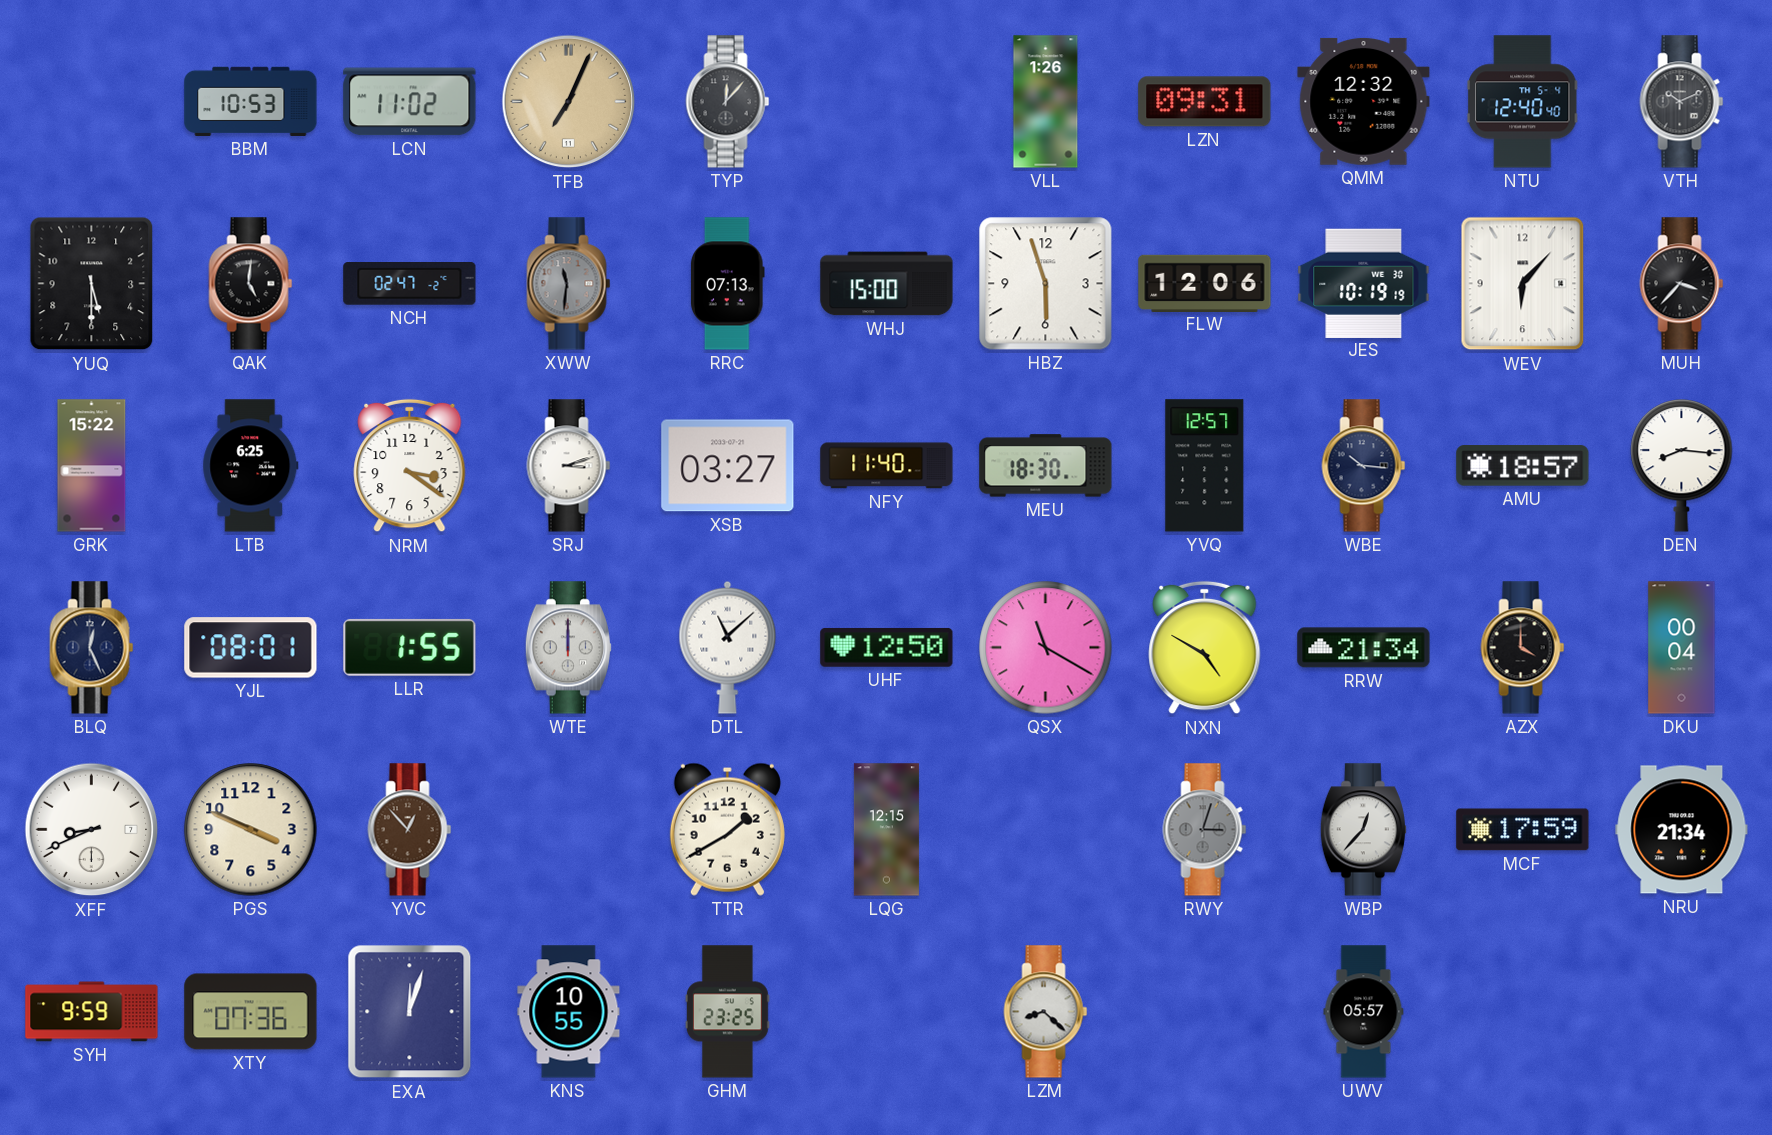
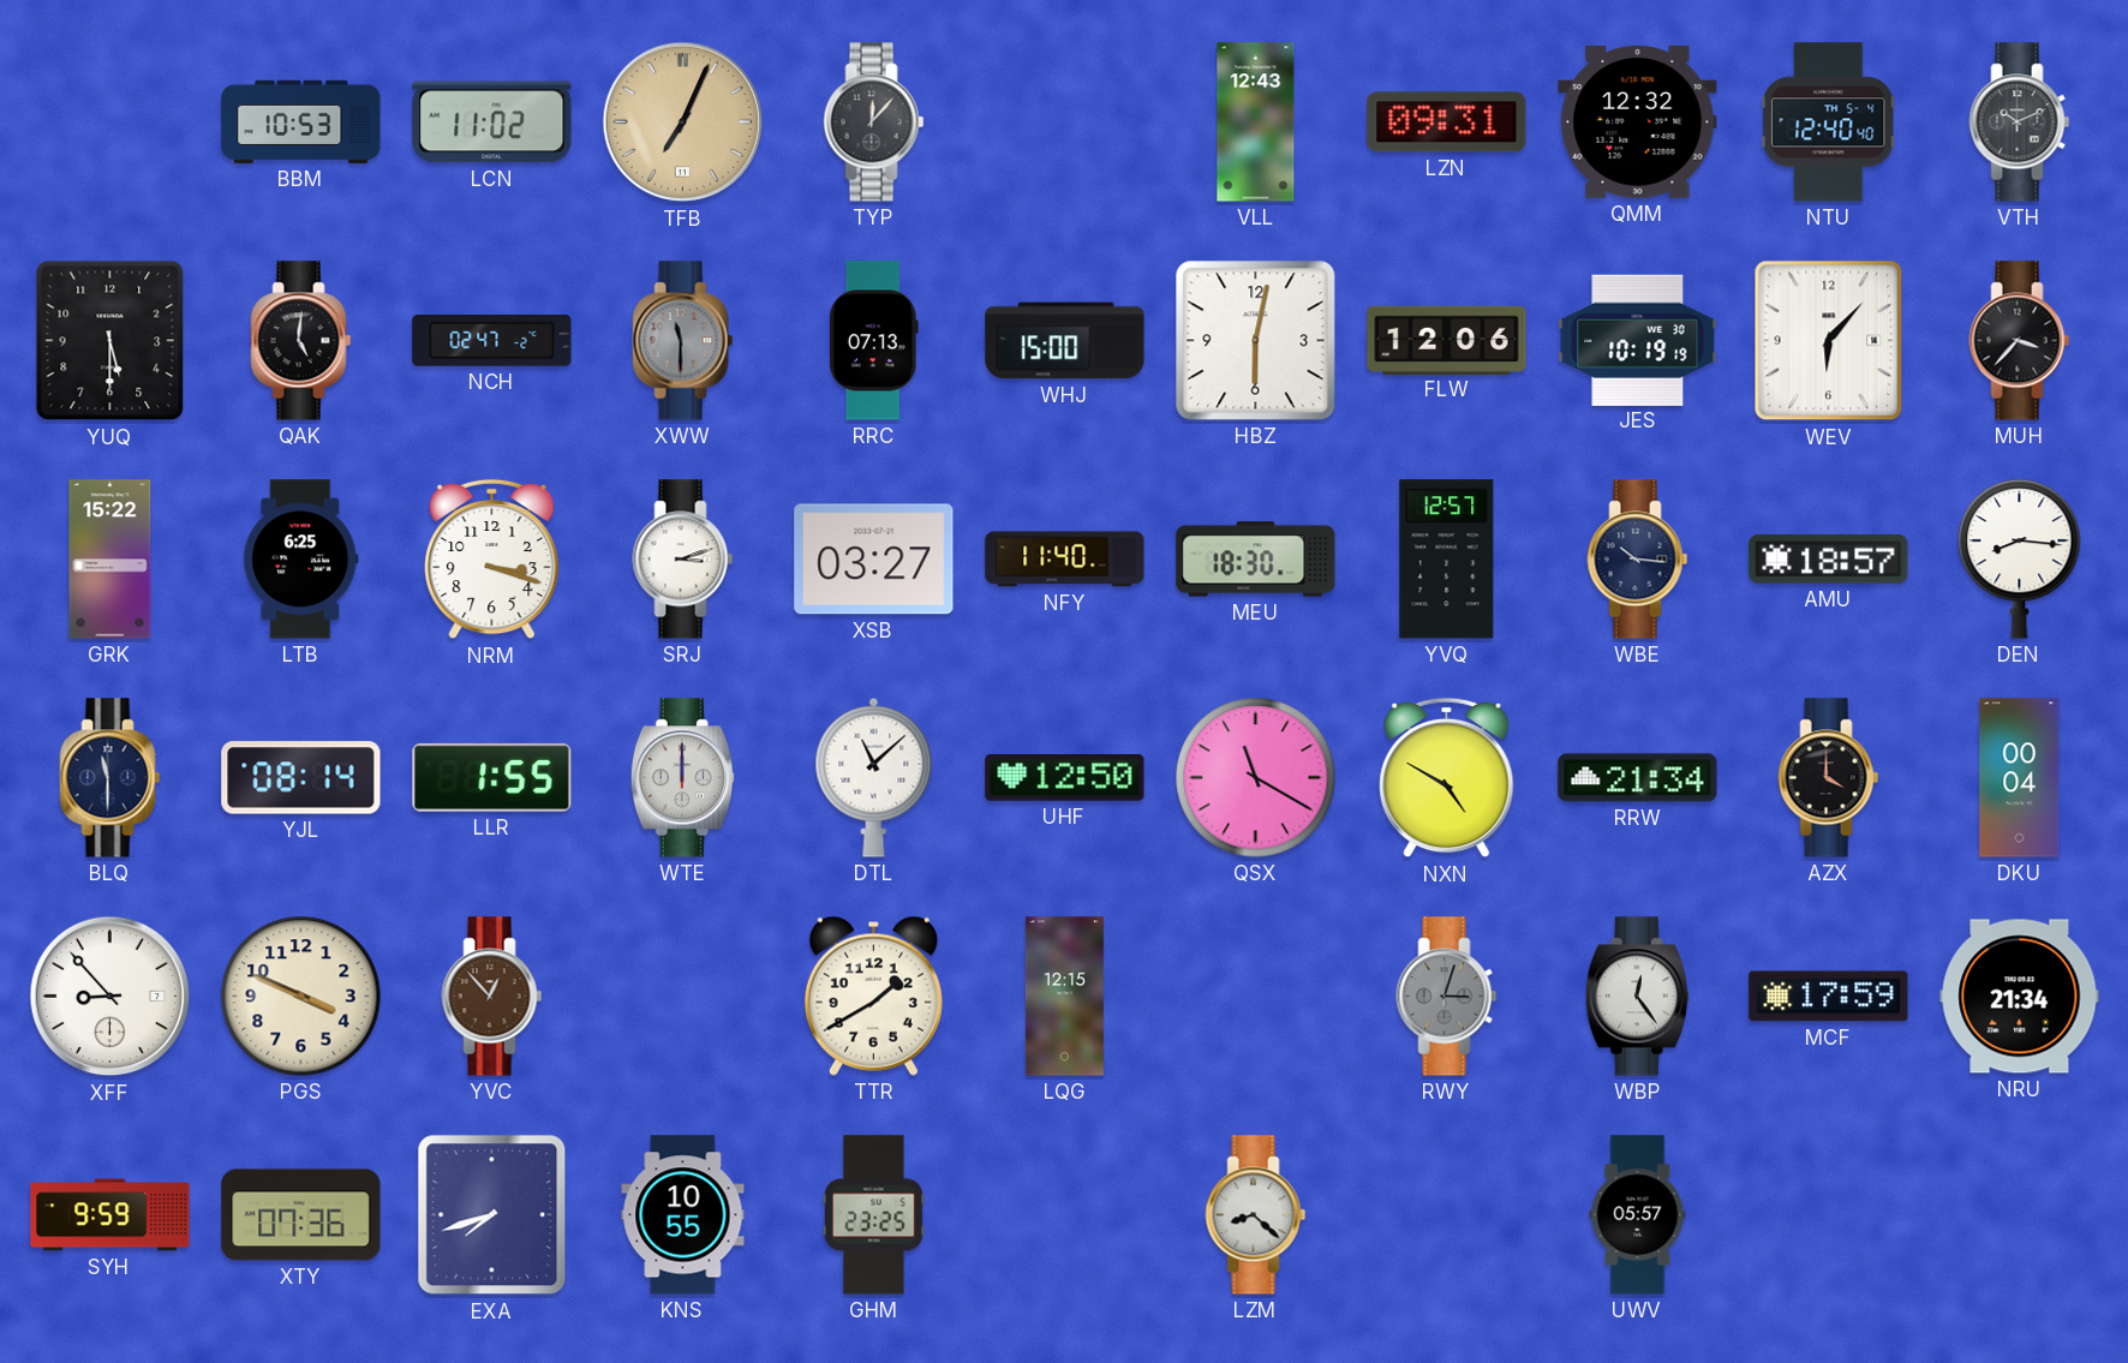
VLL: 1:26 -> 12:43 (1256, 122)
XWW: 11:31 -> 11:30 (683, 341)
HBZ: 5:57 -> 6:02 (1256, 341)
NRM: 3:21 -> 3:18 (492, 560)
BLQ: 12:26 -> 11:30 (110, 778)
YJL: 08:01 -> 08:14 (301, 778)
XFF: 8:41 -> 8:53 (110, 997)
WBP: 12:37 -> 12:24 (1637, 997)
EXA: 12:03 -> 7:42 (492, 1215)
